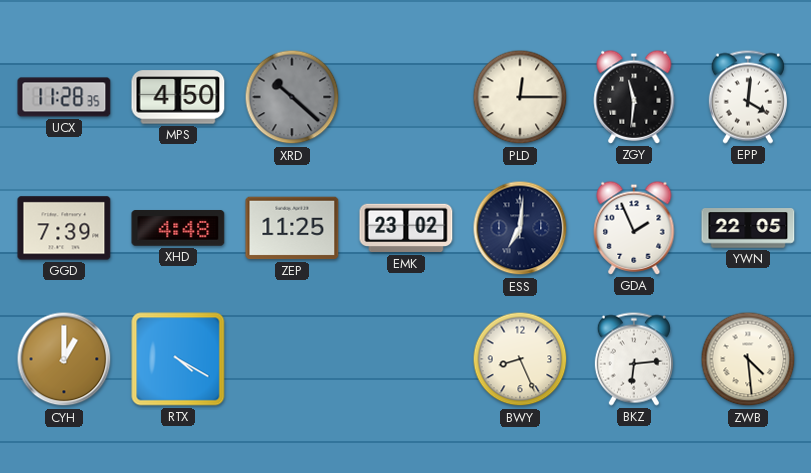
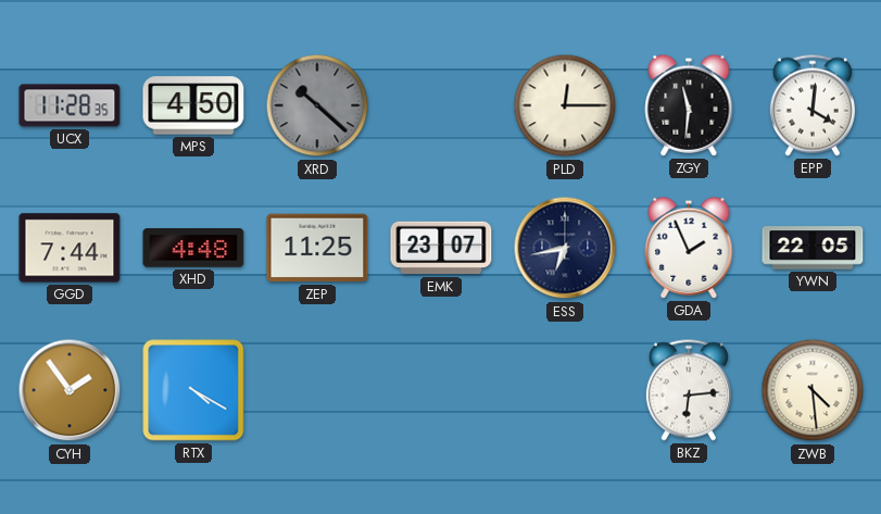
GGD: 7:39 -> 7:44 (70, 248)
EMK: 23:02 -> 23:07 (441, 248)
ESS: 7:01 -> 6:43 (565, 248)
CYH: 1:00 -> 1:54 (70, 390)
BWY: 8:26 -> none (520, 359)
